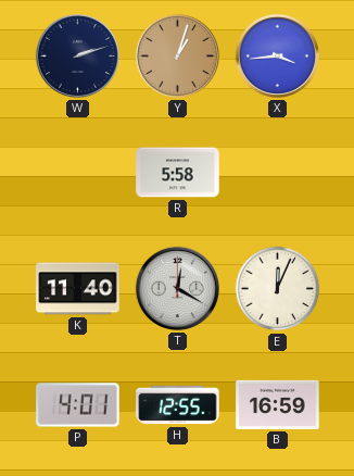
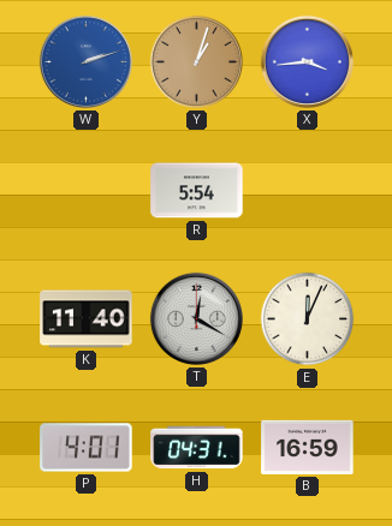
W dial: navy -> blue (85, 61)
R: 5:58 -> 5:54 (197, 191)
H: 12:55 -> 04:31 (197, 448)
